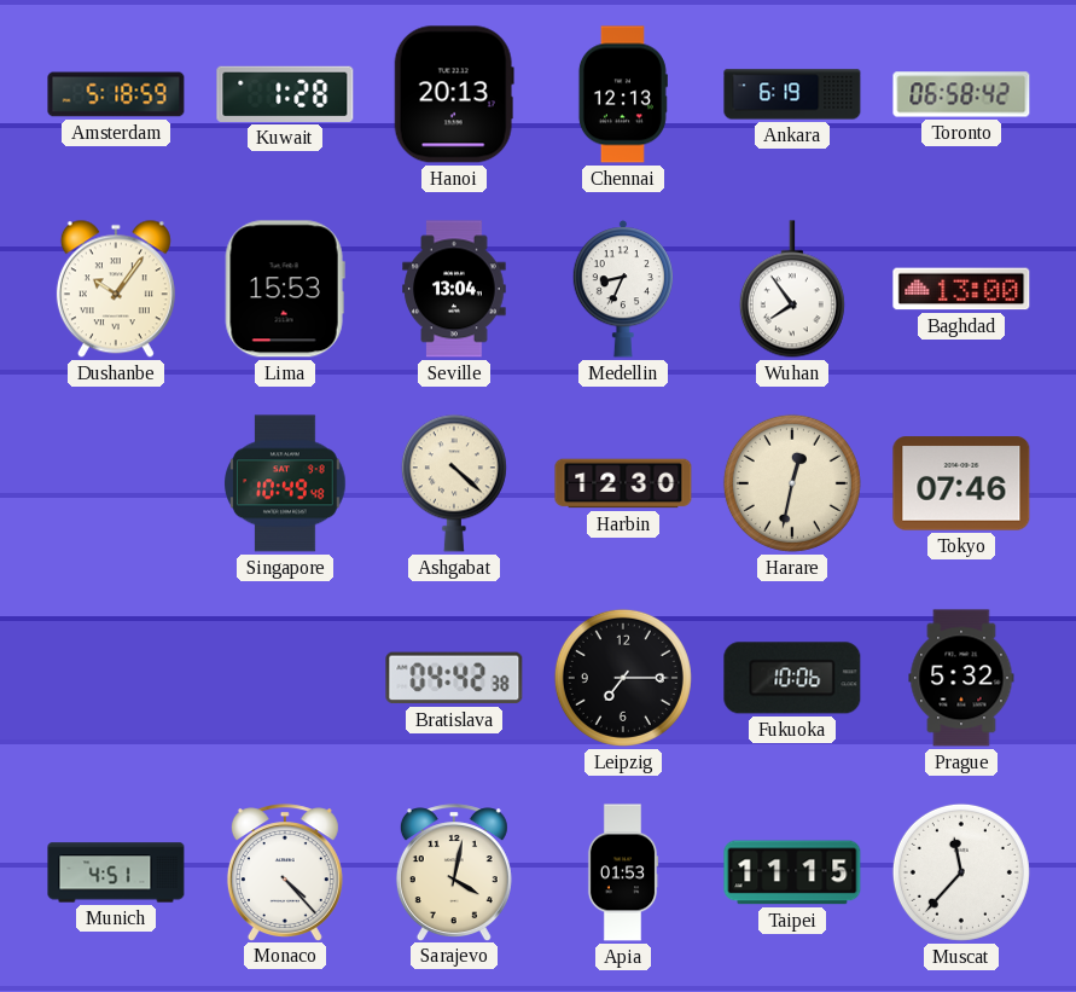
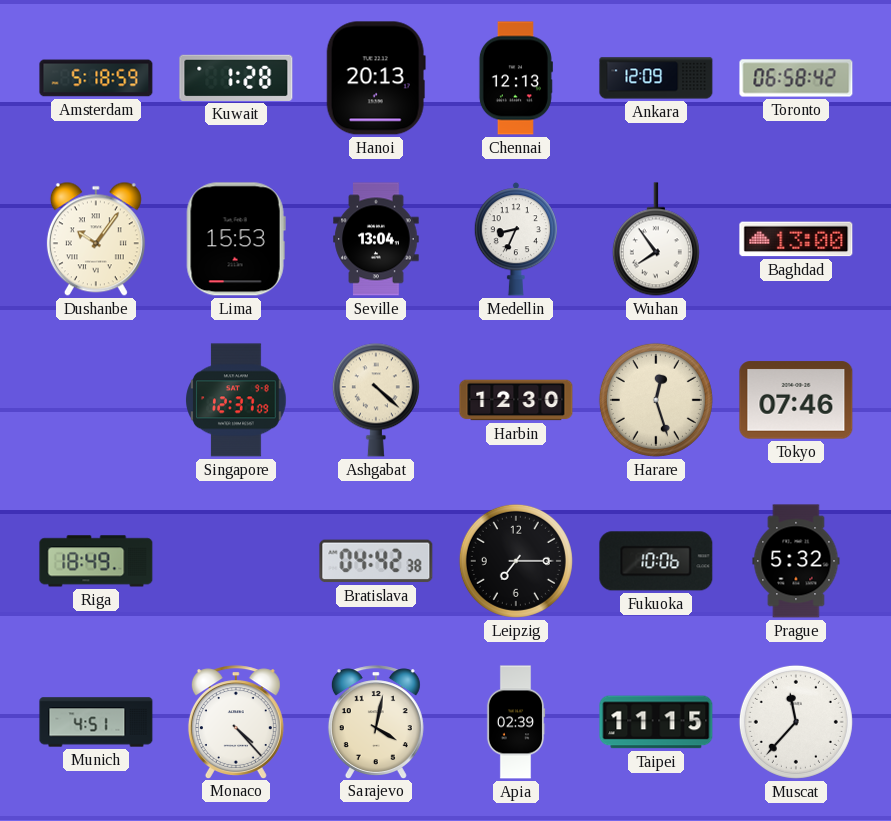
Ankara: 6:19 -> 12:09 (656, 78)
Singapore: 10:49 -> 12:37 (236, 400)
Harare: 12:32 -> 12:27 (656, 400)
Riga: none -> 18:49 (96, 561)
Apia: 01:53 -> 02:39 (516, 722)
